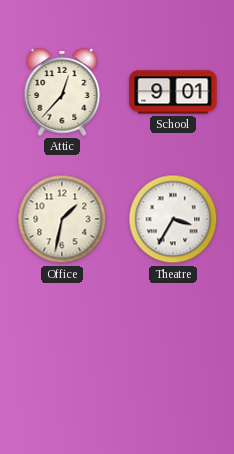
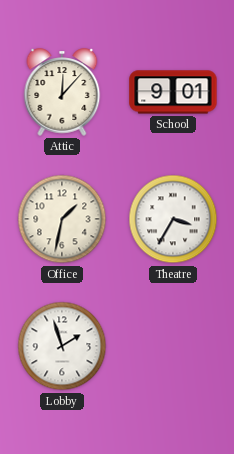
Attic: 12:37 -> 12:07 (62, 92)
Lobby: none -> 1:57 (62, 346)
